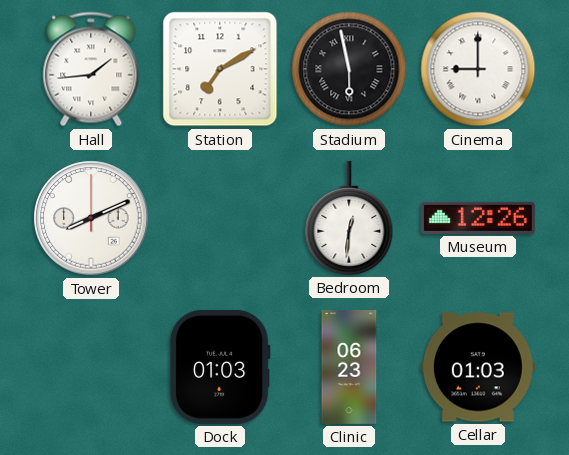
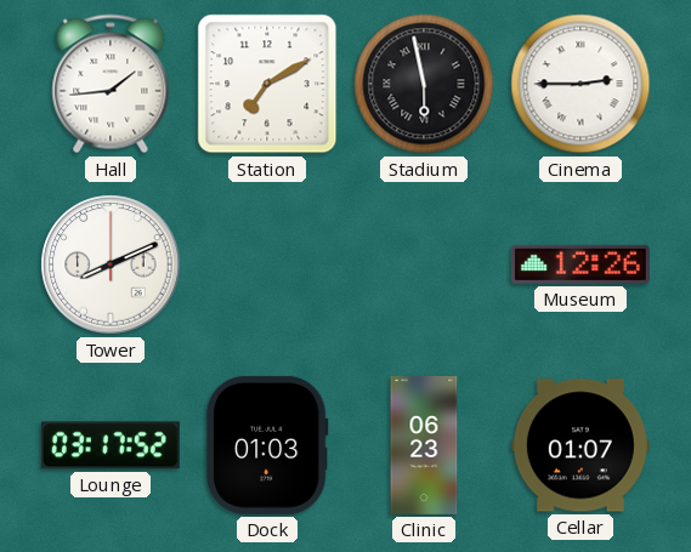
Cinema: 9:00 -> 2:45 (580, 84)
Bedroom: 12:31 -> none (349, 218)
Lounge: none -> 03:17 (111, 445)
Cellar: 01:03 -> 01:07 (580, 445)
